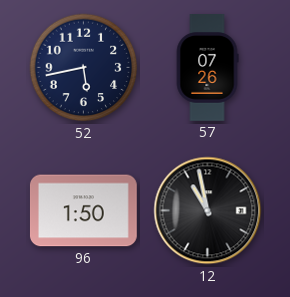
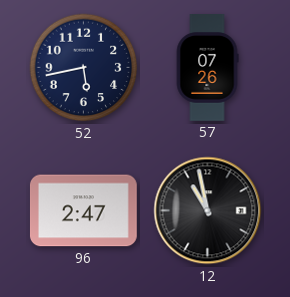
96: 1:50 -> 2:47 (83, 211)
